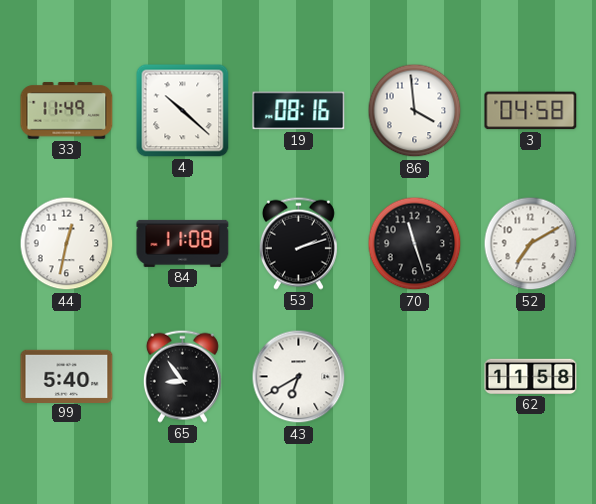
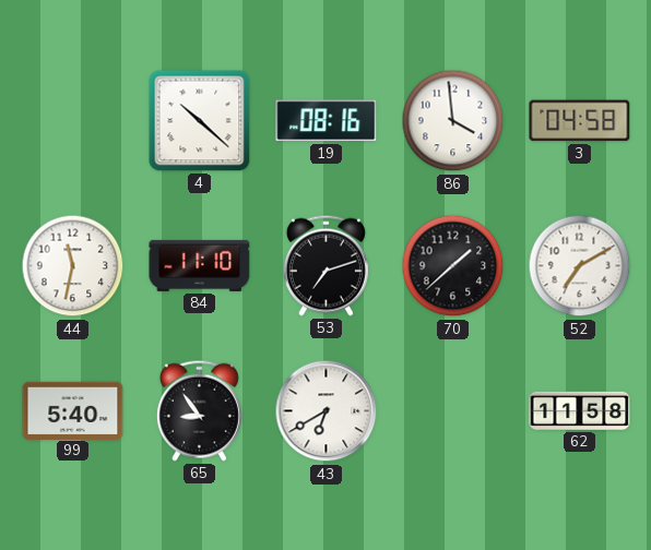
33: 11:49 -> none (67, 111)
44: 12:32 -> 11:32 (73, 266)
84: 11:08 -> 11:10 (200, 265)
53: 2:12 -> 7:12 (325, 265)
70: 11:27 -> 1:38 (453, 266)
